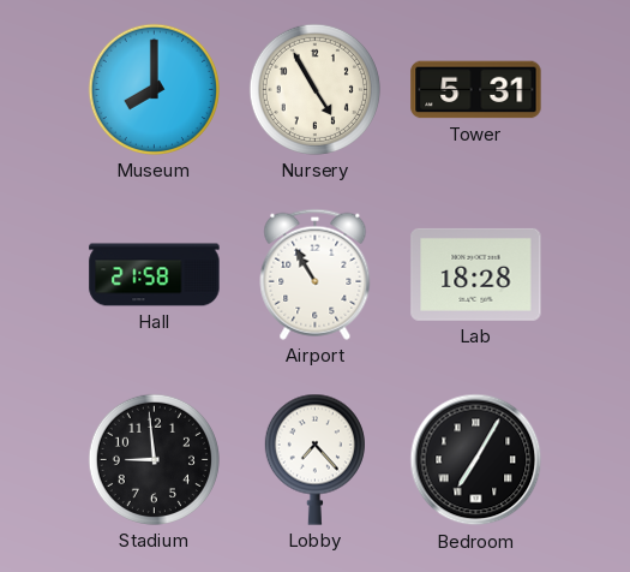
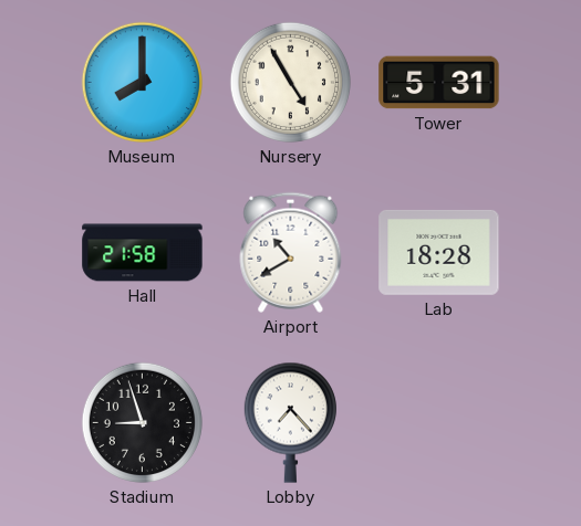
Airport: 10:55 -> 10:40 (291, 252)
Stadium: 8:59 -> 8:57 (142, 422)
Bedroom: 7:05 -> none (476, 460)
